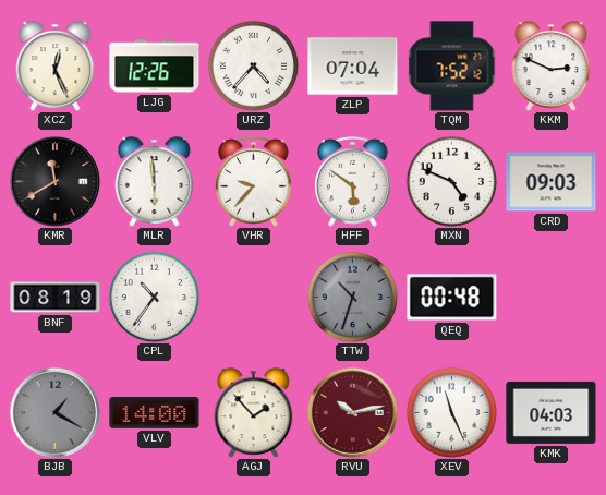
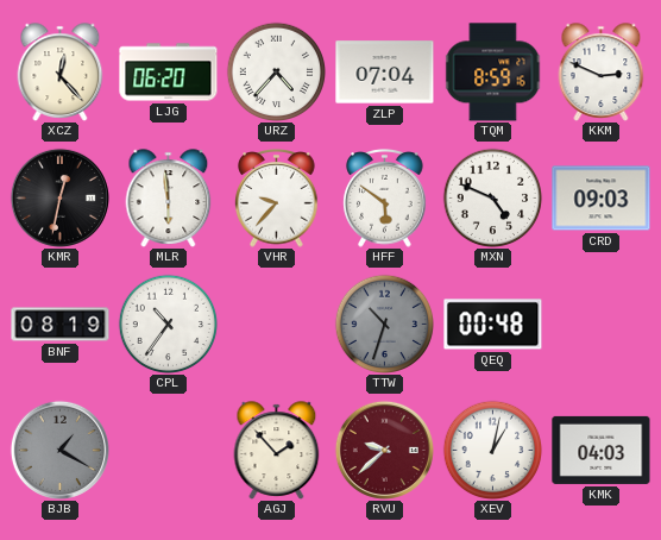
XCZ: 12:26 -> 12:23 (61, 73)
LJG: 12:26 -> 06:20 (169, 73)
TQM: 7:52 -> 8:59 (493, 73)
KMR: 11:40 -> 12:32 (59, 197)
VLV: 14:00 -> none (155, 413)
RVU: 10:13 -> 9:38 (384, 450)
XEV: 11:26 -> 1:02 (492, 450)
